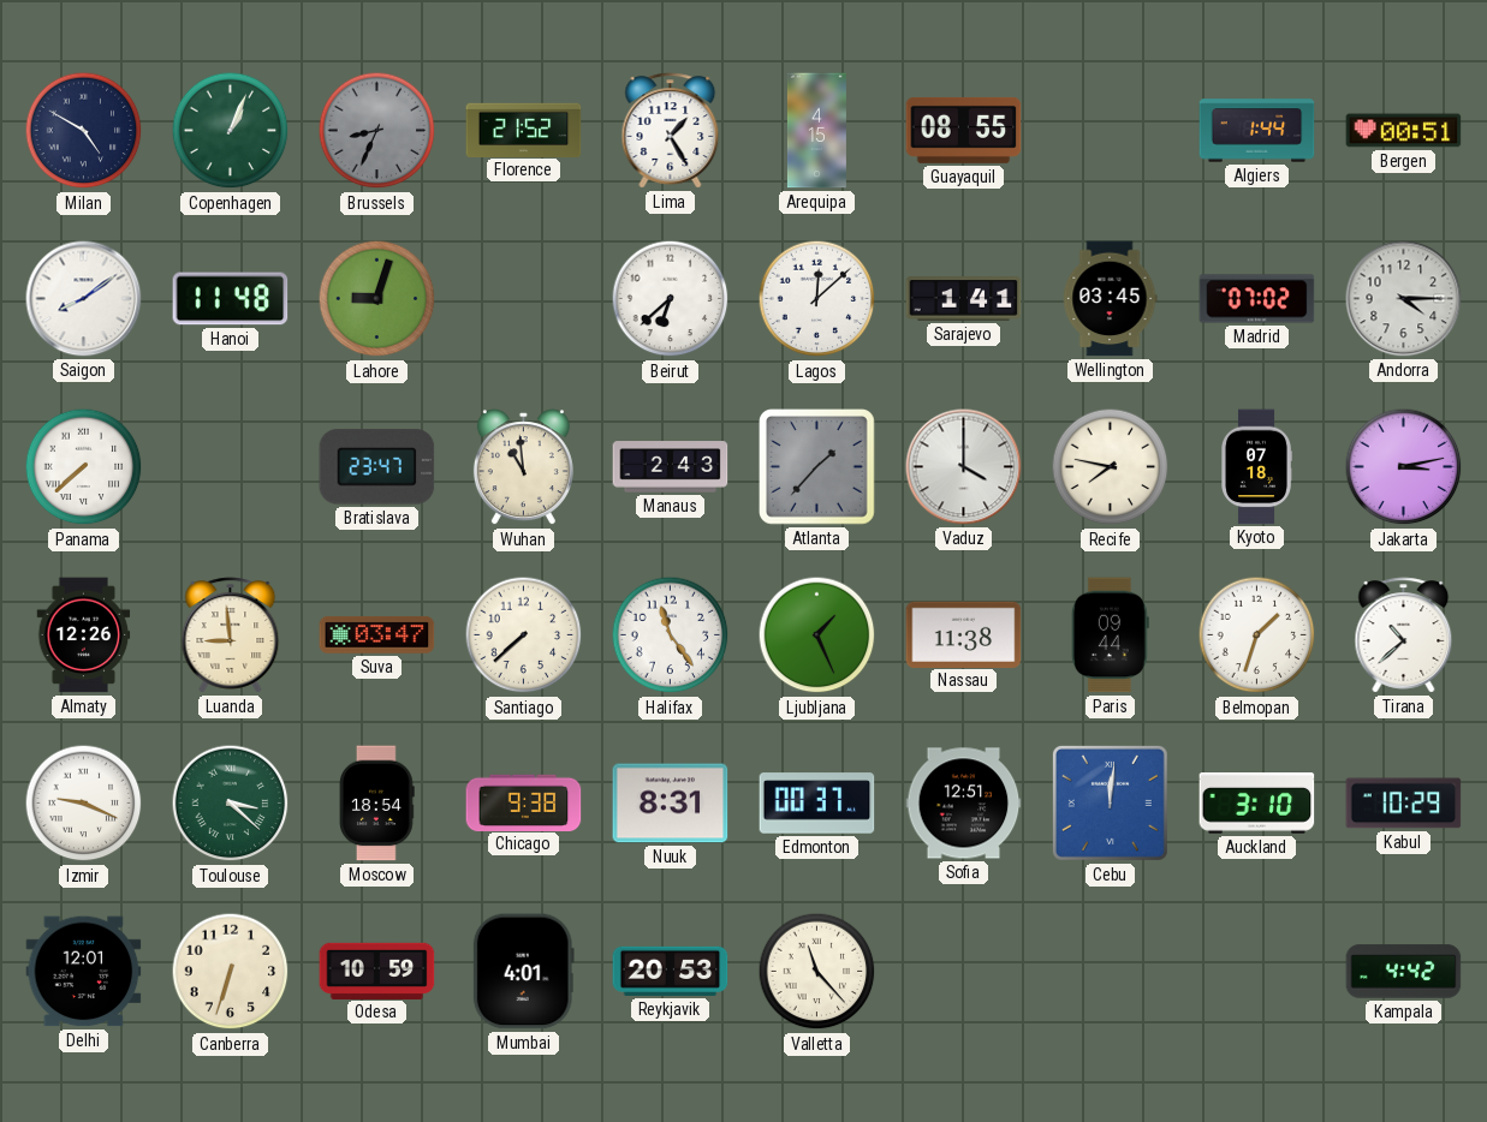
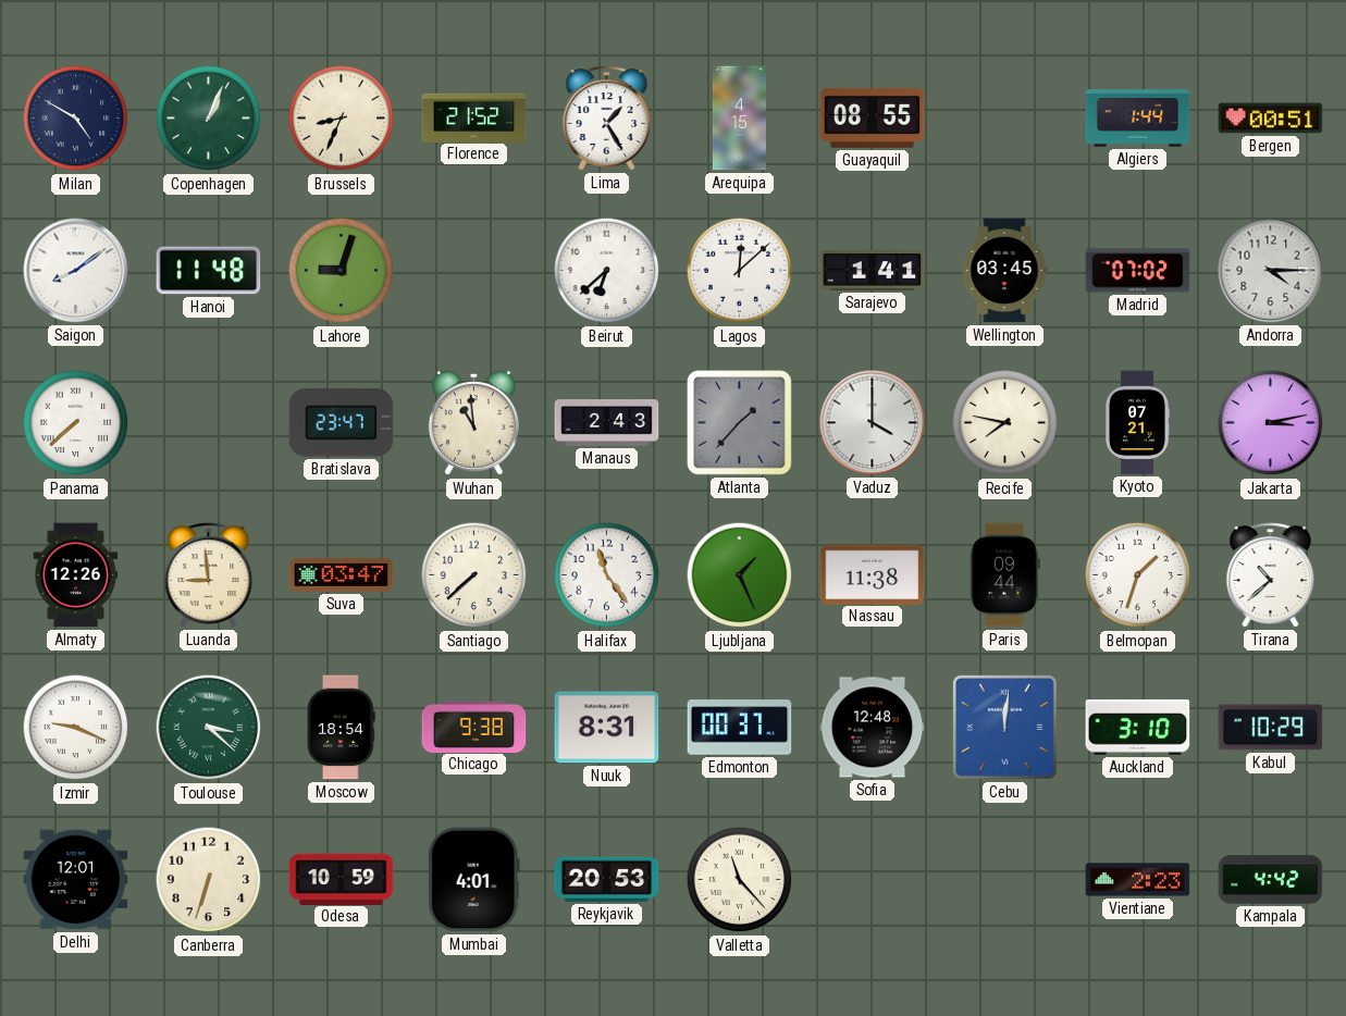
Brussels dial: grey -> cream (342, 119)
Kyoto: 07:18 -> 07:21 (1137, 423)
Sofia: 12:51 -> 12:48 (873, 728)
Vientiane: none -> 2:23 (1138, 880)
